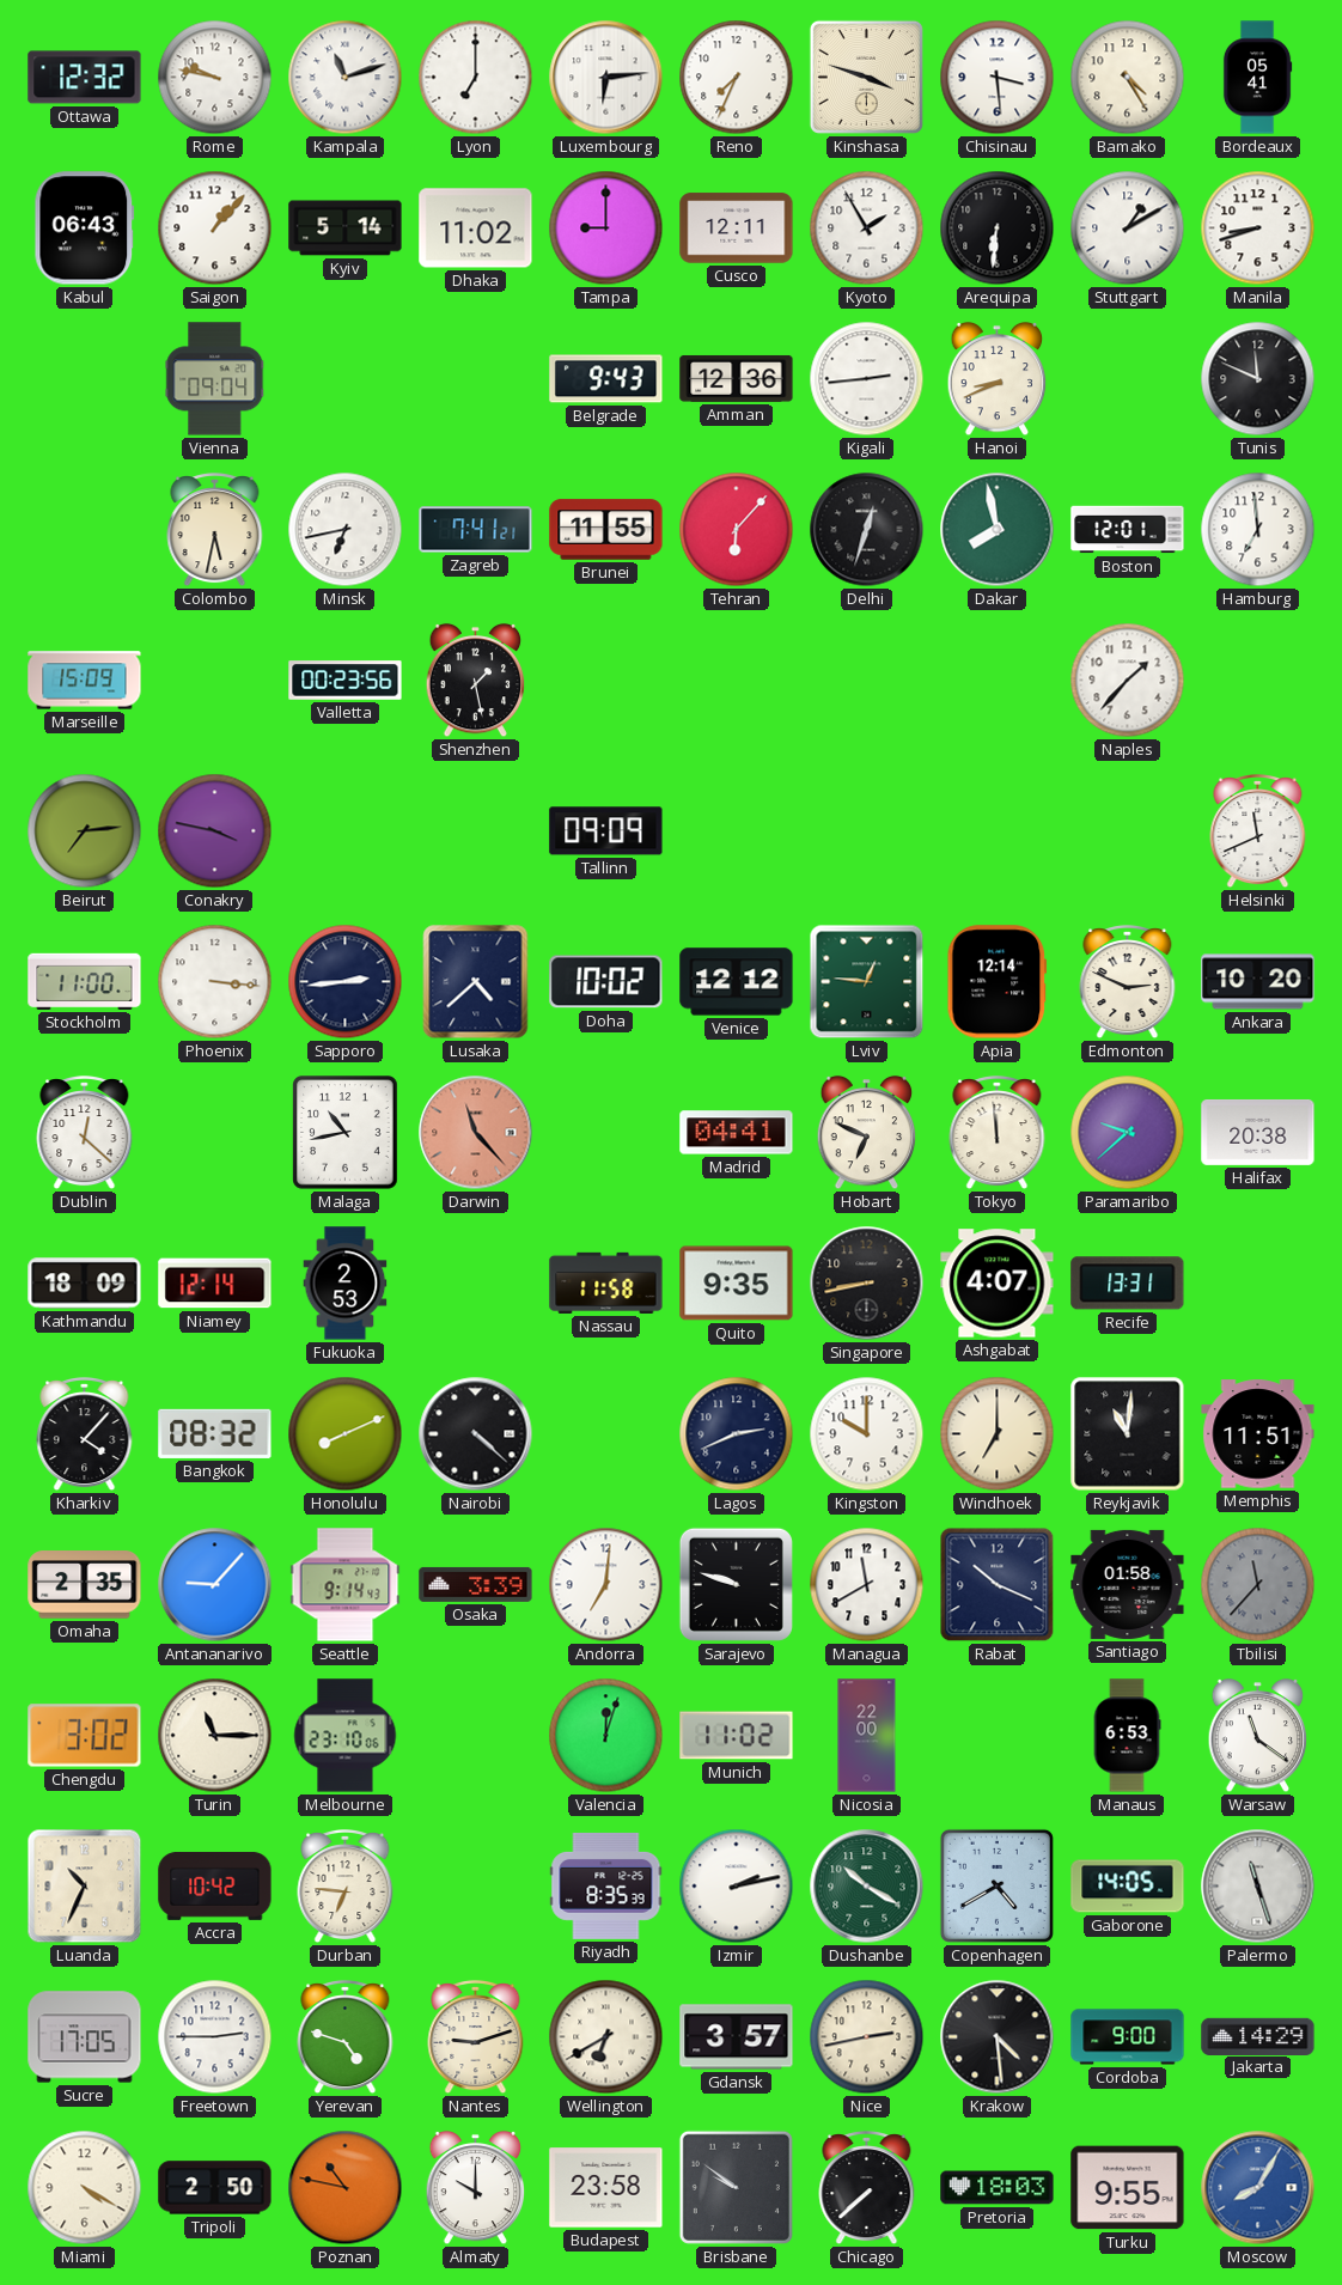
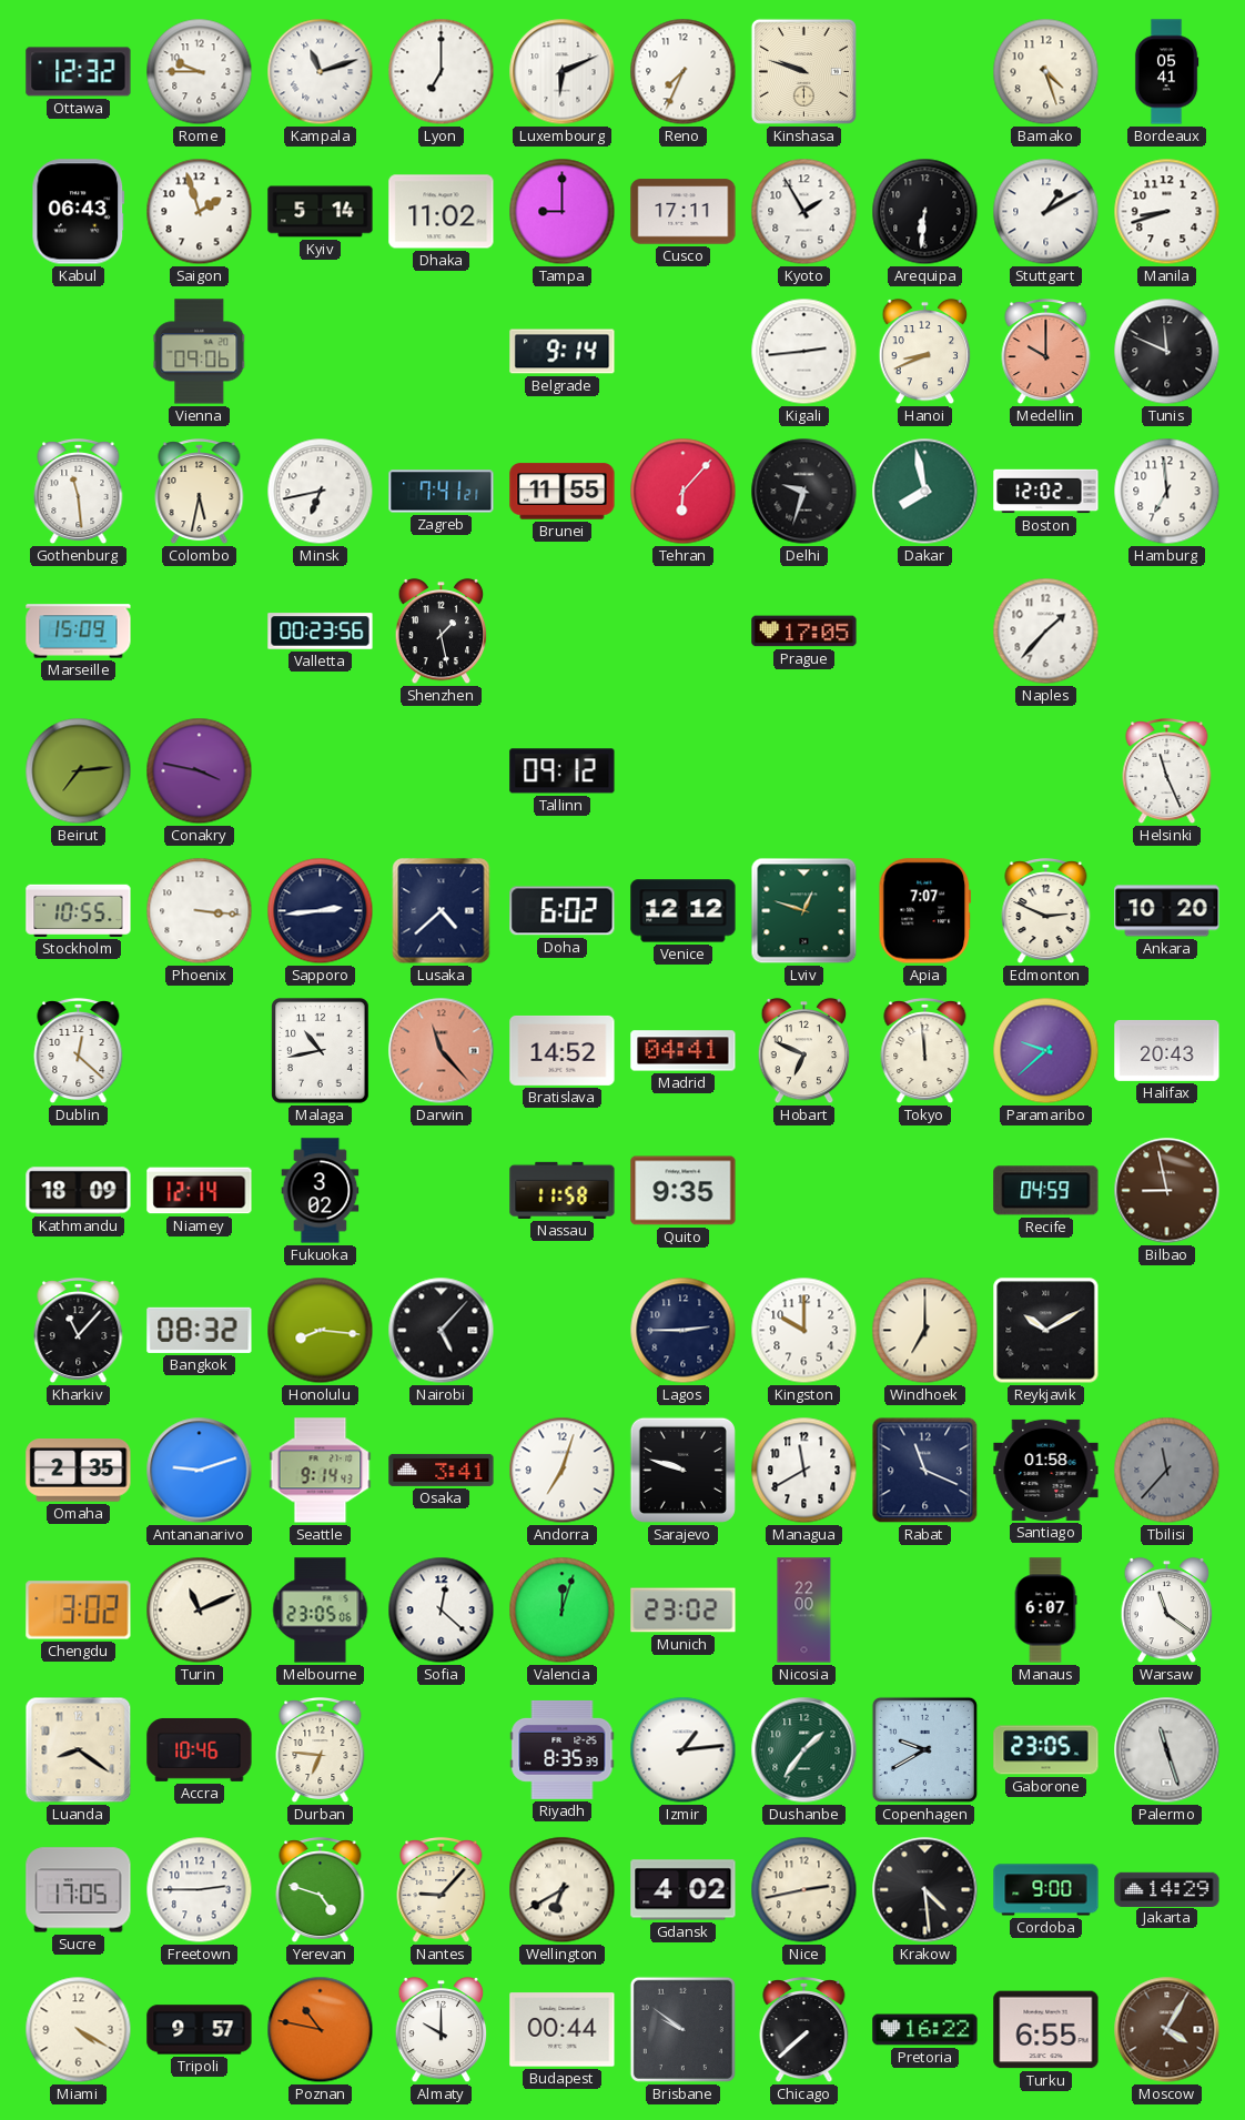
Rome: 9:47 -> 9:45 (200, 72)
Luxembourg: 6:14 -> 6:11 (563, 72)
Kinshasa: 3:48 -> 9:48 (803, 71)
Chisinau: 3:29 -> none (998, 78)
Bamako: 4:25 -> 4:27 (1046, 72)
Saigon: 1:07 -> 1:57 (200, 212)
Cusco: 12:11 -> 17:11 (684, 212)
Vienna: 09:04 -> 09:06 (200, 352)
Belgrade: 9:43 -> 9:14 (563, 352)
Amman: 12:36 -> none (737, 378)
Medellin: none -> 10:00 (1046, 353)
Gothenburg: none -> 11:29 (79, 493)
Delhi: 12:33 -> 9:33 (804, 492)
Boston: 12:01 -> 12:02 (1046, 492)
Prague: none -> 17:05 (804, 632)
Tallinn: 09:09 -> 09:12 (563, 771)
Helsinki: 11:41 -> 11:26 (1167, 773)
Stockholm: 11:00 -> 10:55 (79, 910)
Doha: 10:02 -> 6:02 (563, 911)
Lviv: 12:46 -> 12:48 (804, 911)
Apia: 12:14 -> 7:07 (925, 911)
Bratislava: none -> 14:52 (563, 1050)
Halifax: 20:38 -> 20:43 (1167, 1050)
Fukuoka: 2:53 -> 3:02 (321, 1191)
Singapore: 8:43 -> none (867, 1284)
Ashgabat: 4:07 -> none (998, 1284)
Recife: 13:31 -> 04:59 (1046, 1191)
Bilbao: none -> 8:58 (1167, 1191)
Kharkiv: 4:07 -> 11:07 (79, 1332)
Honolulu: 8:11 -> 8:16 (321, 1331)
Nairobi: 4:22 -> 5:07 (442, 1331)
Lagos: 2:41 -> 2:45 (684, 1331)
Reykjavik: 11:01 -> 10:10 (1046, 1331)
Memphis: 11:51 -> none (1258, 1434)
Antananarivo: 9:07 -> 9:12 (200, 1471)
Osaka: 3:39 -> 3:41 (442, 1470)
Andorra: 7:01 -> 7:03 (563, 1471)
Rabat: 10:19 -> 11:19 (925, 1471)
Turin: 11:15 -> 11:11 (200, 1611)
Melbourne: 23:10 -> 23:05 (321, 1611)
Sofia: none -> 12:22 (442, 1611)
Munich: 11:02 -> 23:02 (684, 1611)
Manaus: 6:53 -> 6:07 (1045, 1611)
Luanda: 10:34 -> 8:21 (79, 1750)
Accra: 10:42 -> 10:46 (200, 1749)
Izmir: 2:13 -> 1:14 (684, 1750)
Dushanbe: 10:20 -> 1:36 (804, 1750)
Copenhagen: 4:40 -> 9:40 (924, 1749)
Gaborone: 14:05 -> 23:05 (1046, 1750)
Nantes: 9:12 -> 9:07 (442, 1891)
Gdansk: 3:57 -> 4:02 (684, 1890)
Tripoli: 2:50 -> 9:57 (200, 2030)
Budapest: 23:58 -> 00:44 (563, 2030)
Pretoria: 18:03 -> 16:22 (925, 2030)
Turku: 9:55 -> 6:55 (1046, 2030)
Moscow: 8:05 -> 4:05 (1167, 2030)
Moscow dial: blue -> brown (1167, 2030)
